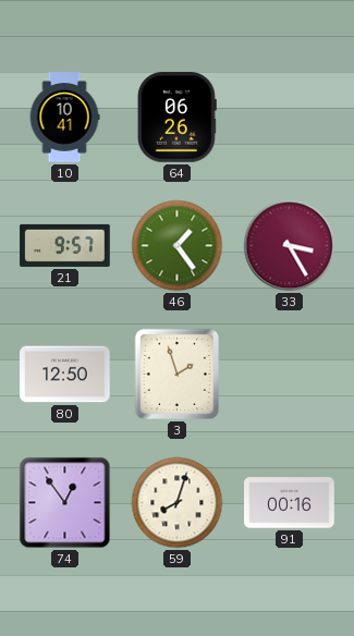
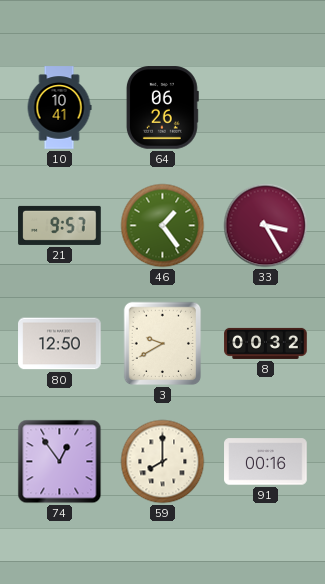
3: 1:57 -> 9:40 (163, 344)
8: none -> 00:32 (266, 343)
59: 8:03 -> 8:00 (163, 462)
